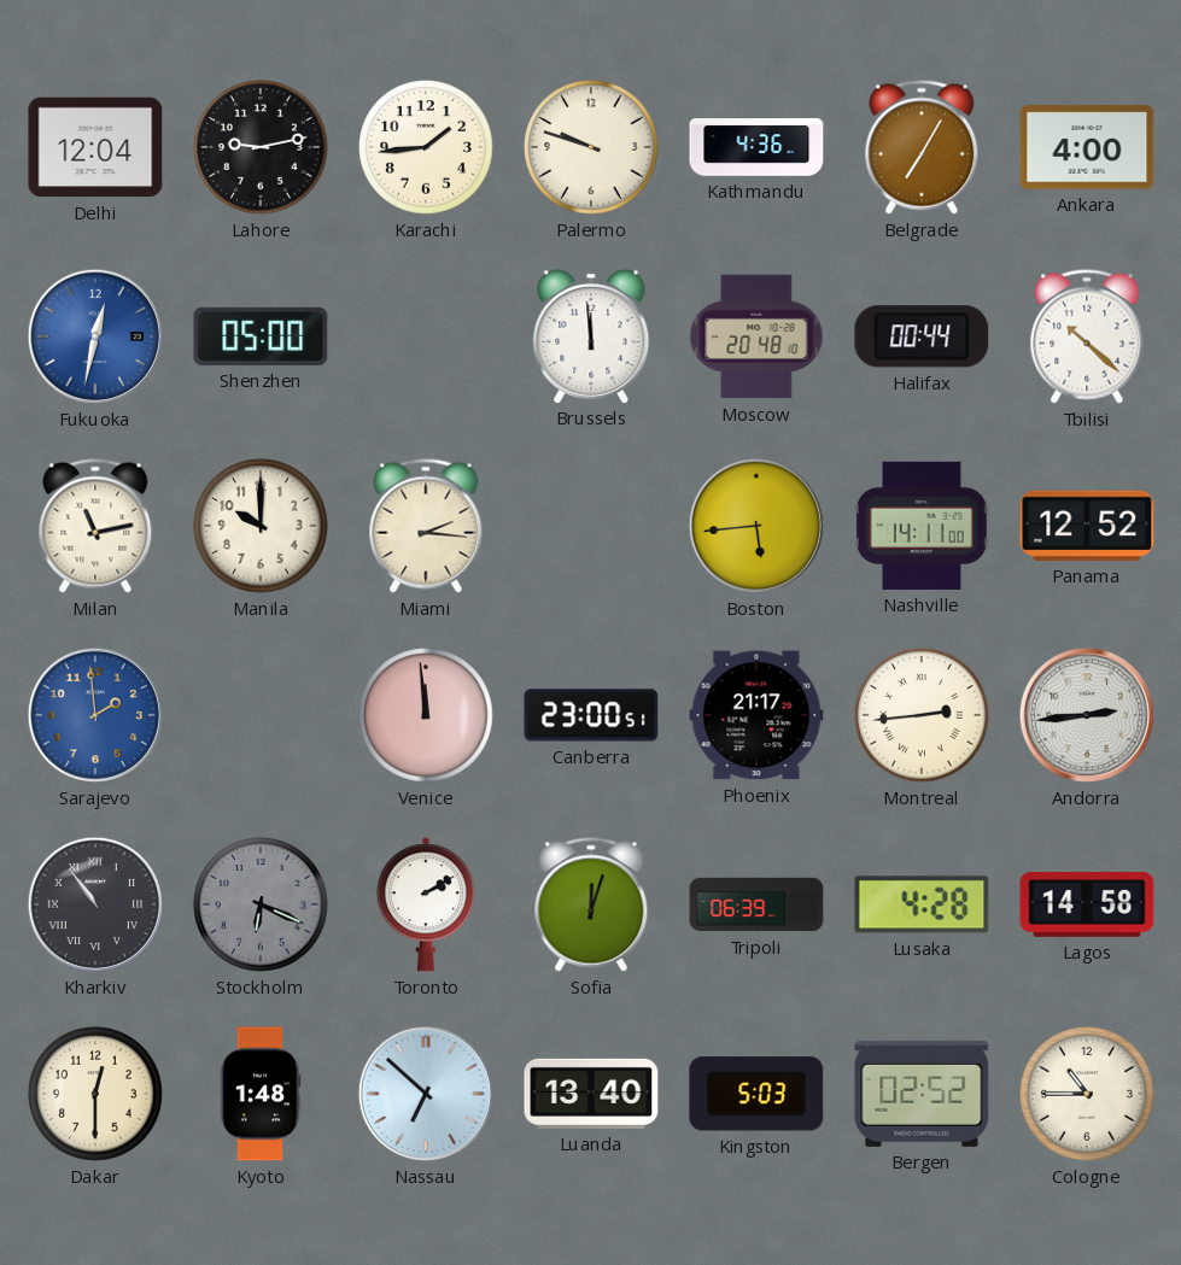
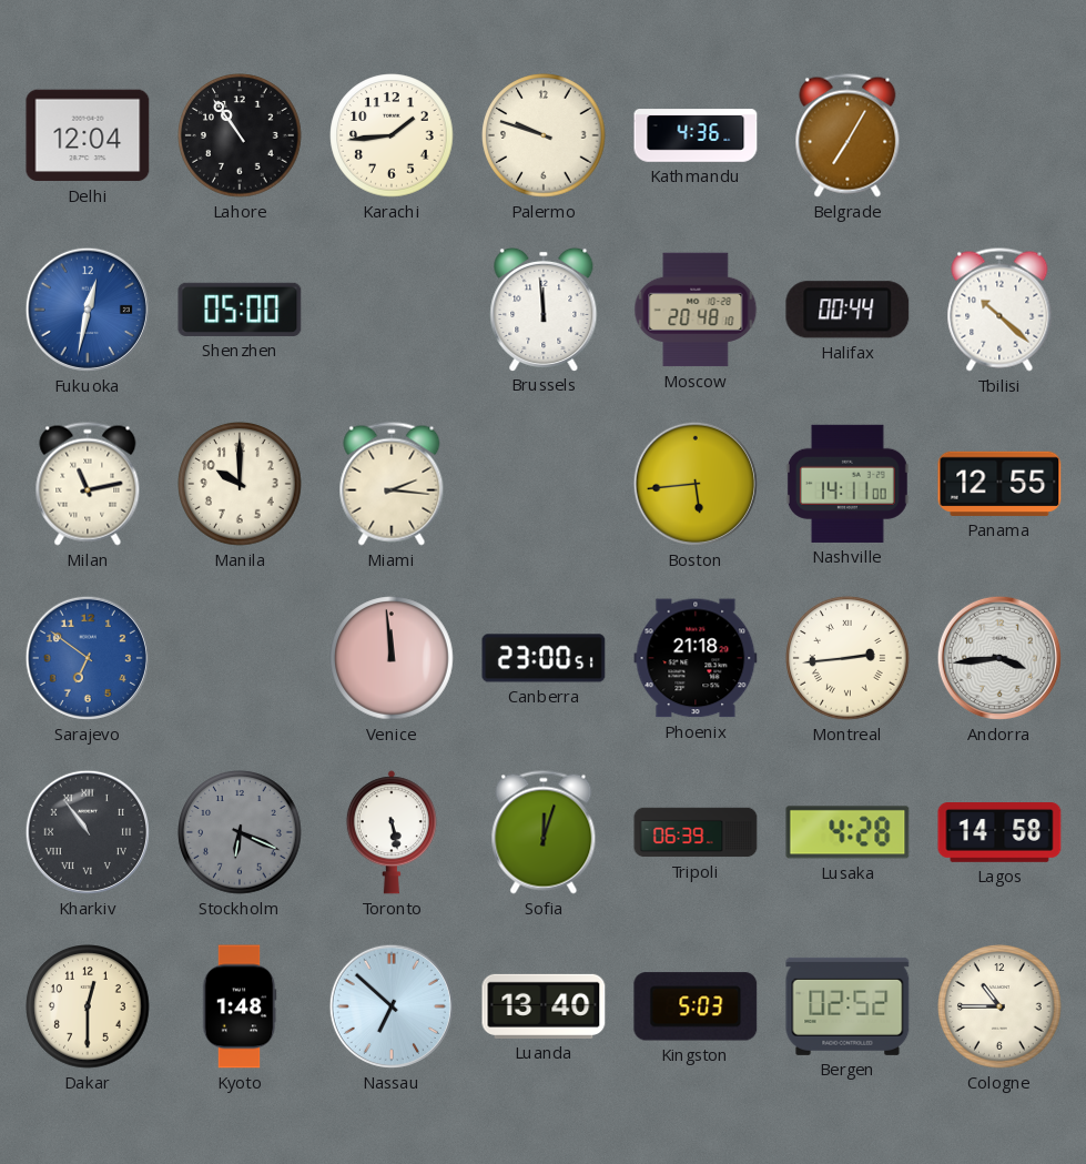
Lahore: 9:13 -> 10:54 (240, 135)
Ankara: 4:00 -> none (1087, 147)
Panama: 12:52 -> 12:55 (999, 484)
Sarajevo: 1:59 -> 6:51 (88, 658)
Phoenix: 21:17 -> 21:18 (696, 658)
Andorra: 2:44 -> 3:44 (999, 658)
Toronto: 2:10 -> 5:28 (392, 832)
